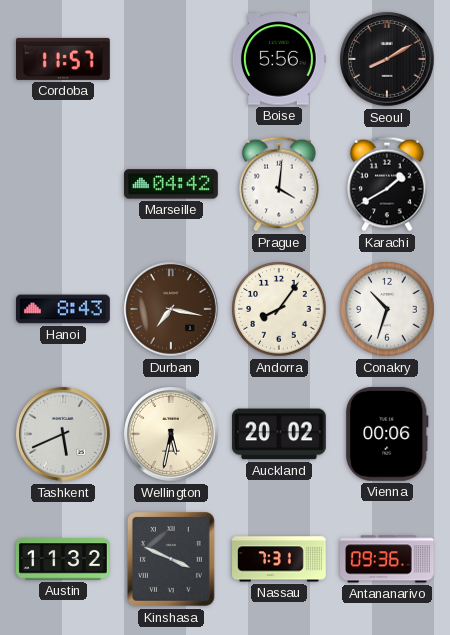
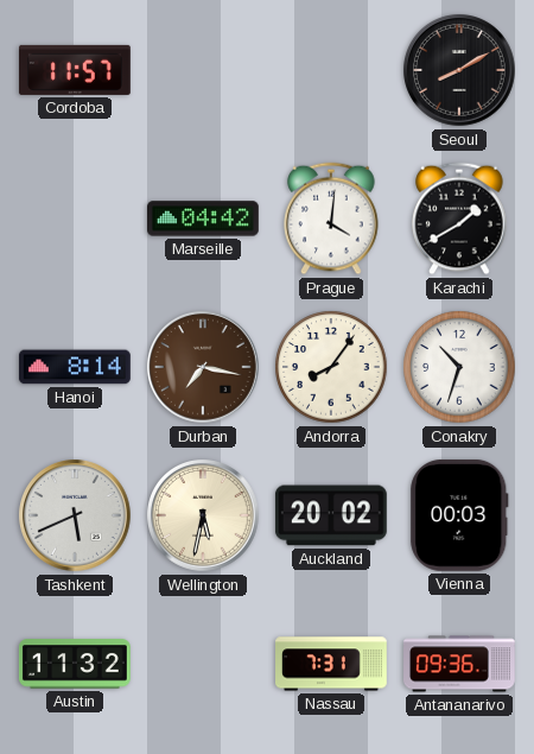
Boise: 5:56 -> none (279, 59)
Hanoi: 8:43 -> 8:14 (75, 367)
Vienna: 00:06 -> 00:03 (459, 515)
Kinshasa: 3:49 -> none (171, 560)
